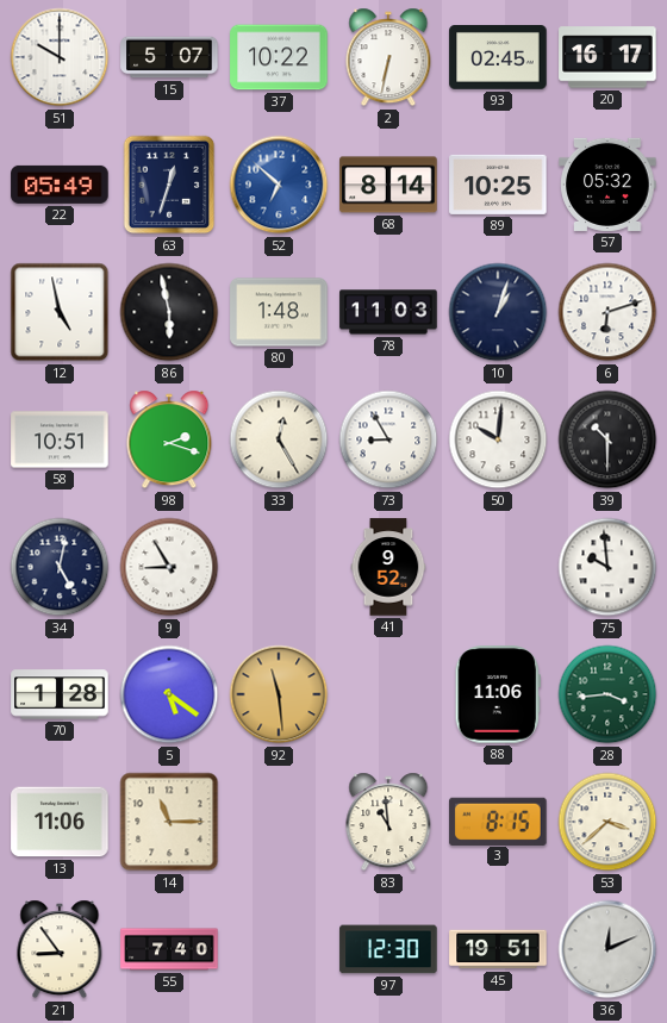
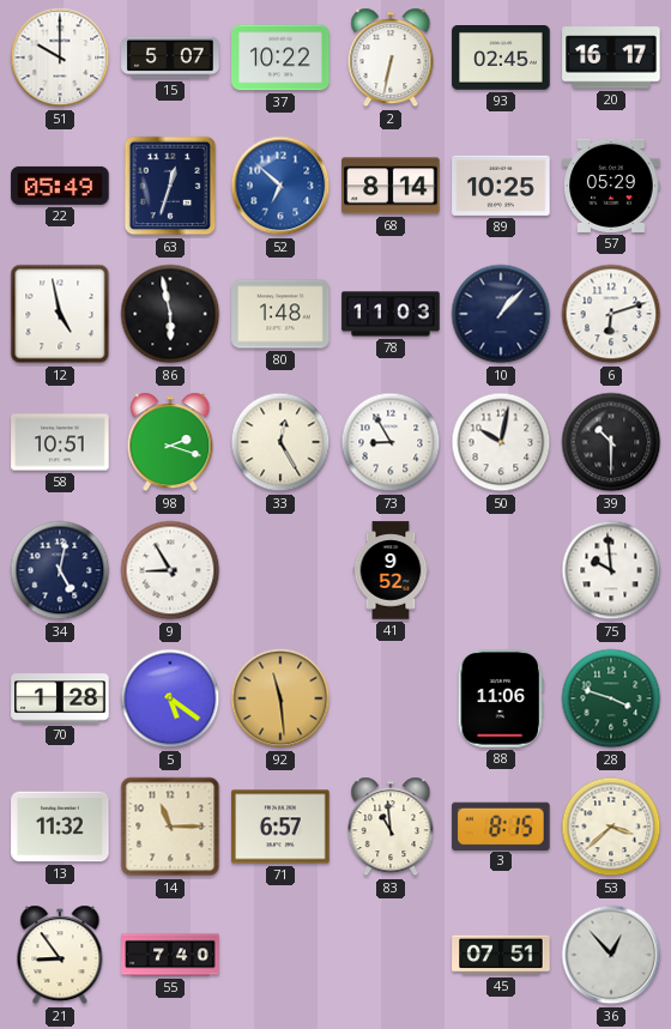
57: 05:32 -> 05:29 (611, 186)
10: 1:03 -> 1:07 (501, 314)
50: 10:01 -> 10:02 (501, 442)
28: 3:44 -> 3:48 (611, 698)
13: 11:06 -> 11:32 (60, 827)
71: none -> 6:57 (280, 827)
97: 12:30 -> none (388, 949)
45: 19:51 -> 07:51 (501, 955)
36: 12:11 -> 12:53 (611, 955)
